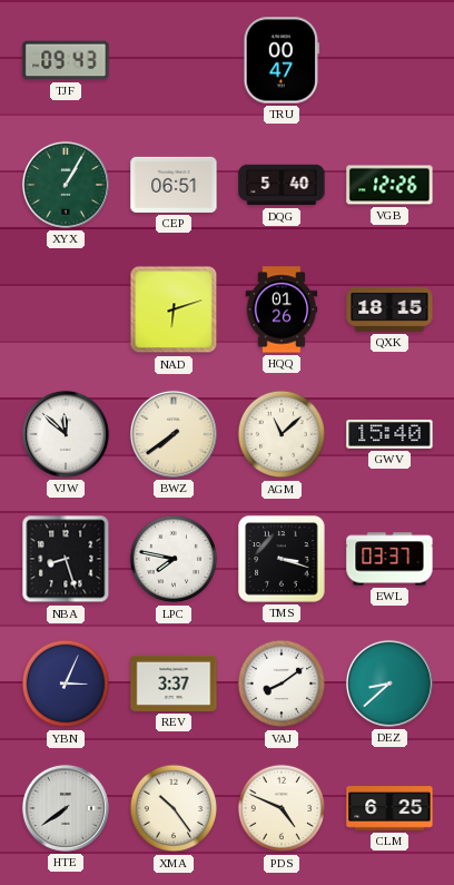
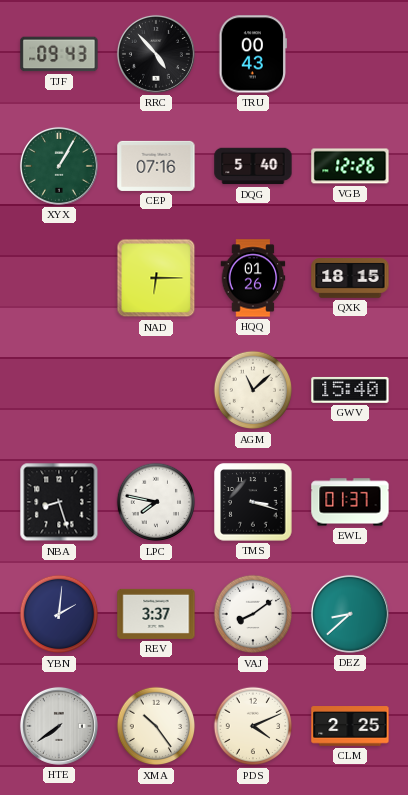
RRC: none -> 4:53 (156, 54)
TRU: 00:47 -> 00:43 (253, 54)
CEP: 06:51 -> 07:16 (156, 166)
NAD: 6:12 -> 6:15 (156, 278)
VJW: 11:52 -> none (66, 434)
BWZ: 7:39 -> none (174, 434)
EWL: 03:37 -> 01:37 (350, 502)
YBN: 3:04 -> 2:01 (59, 614)
PDS: 4:49 -> 4:11 (253, 726)
CLM: 6:25 -> 2:25 (350, 726)
